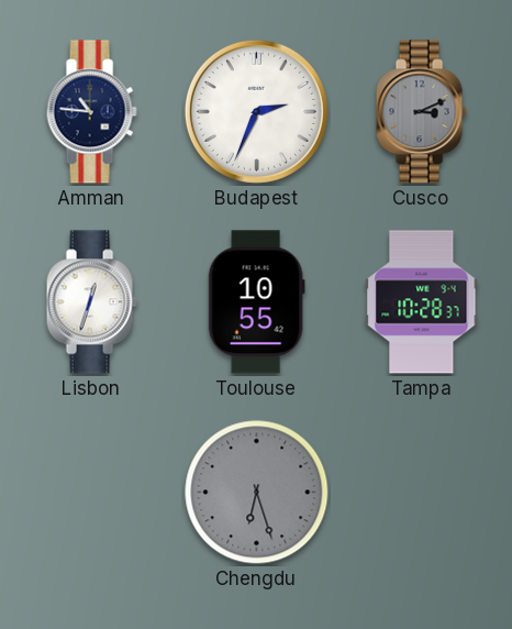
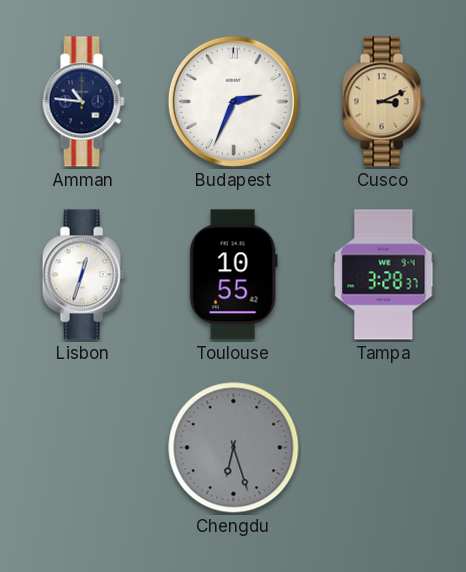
Cusco dial: grey -> champagne (383, 102)
Tampa: 10:28 -> 3:28 (384, 275)
